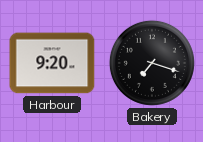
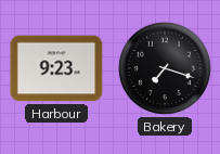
Harbour: 9:20 -> 9:23 (56, 68)
